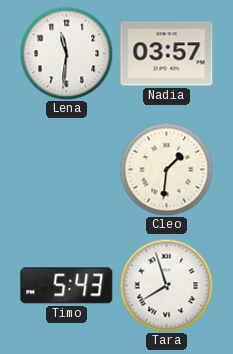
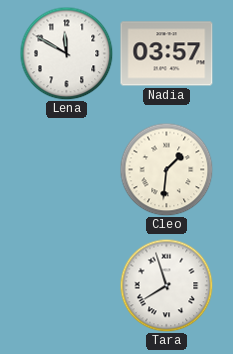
Lena: 11:31 -> 11:50 (66, 53)
Timo: 5:43 -> none (67, 286)
